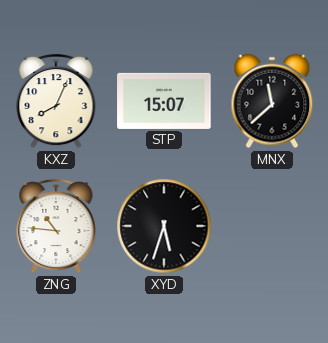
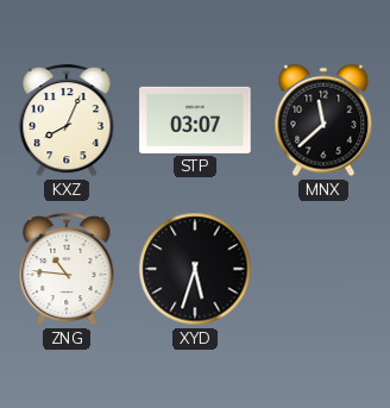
STP: 15:07 -> 03:07 (195, 120)
